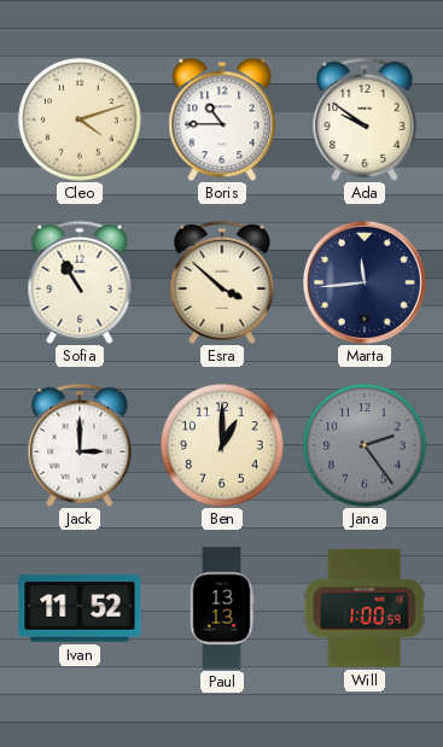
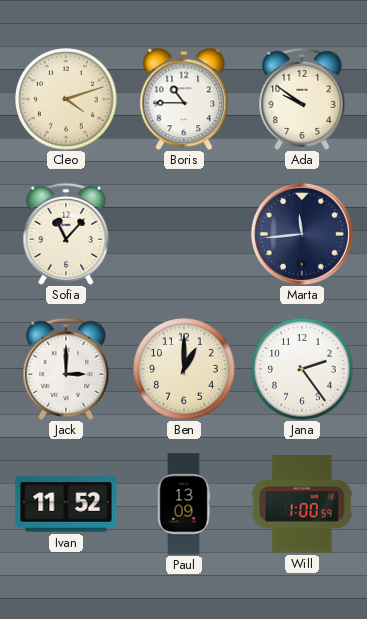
Sofia: 10:55 -> 11:07 (66, 234)
Esra: 3:52 -> none (222, 282)
Jana dial: grey -> white (302, 369)
Paul: 13:13 -> 13:09 (184, 504)
